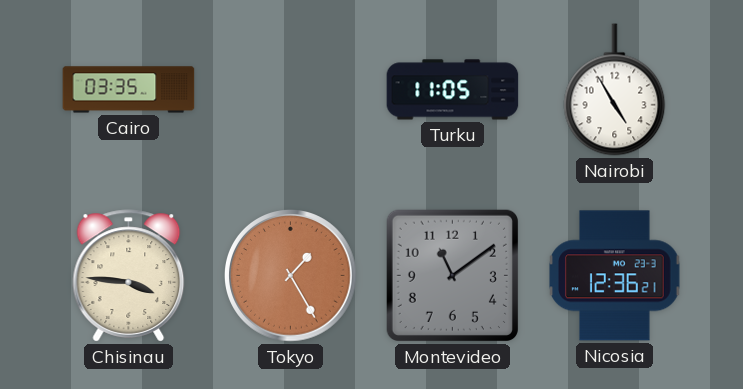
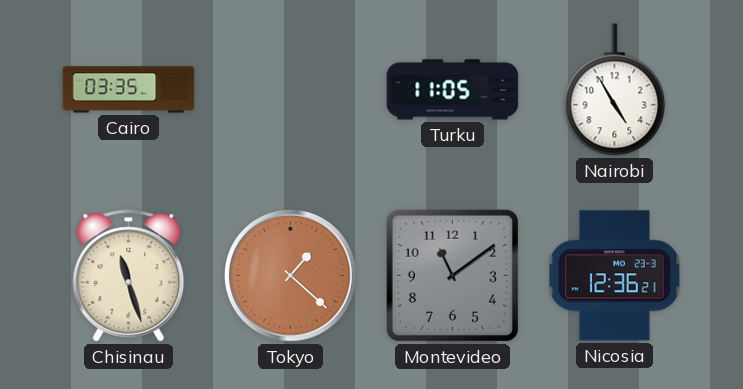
Chisinau: 3:46 -> 11:27 (129, 276)
Tokyo: 1:25 -> 1:22 (291, 276)
